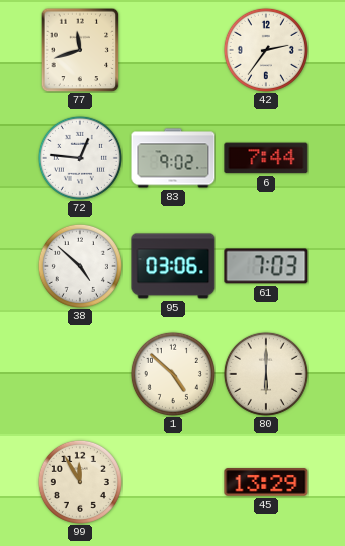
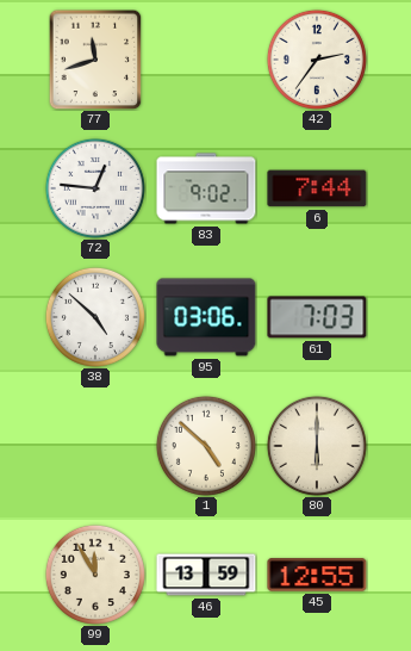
46: none -> 13:59 (206, 575)
45: 13:29 -> 12:55 (317, 575)
